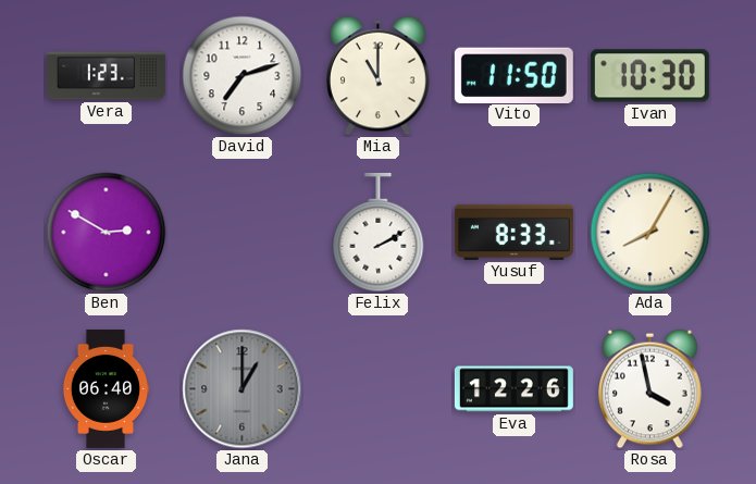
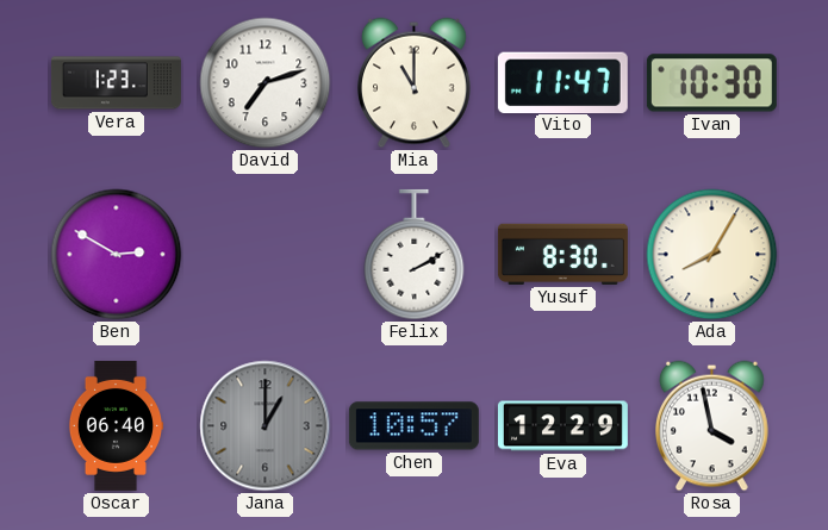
Vito: 11:50 -> 11:47 (562, 82)
Yusuf: 8:33 -> 8:30 (562, 254)
Chen: none -> 10:57 (413, 426)
Eva: 12:26 -> 12:29 (562, 426)
